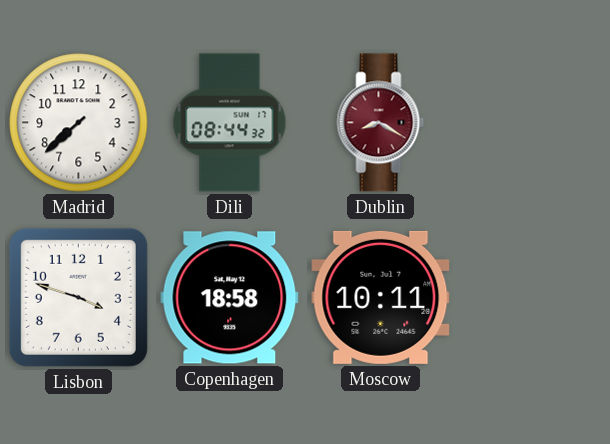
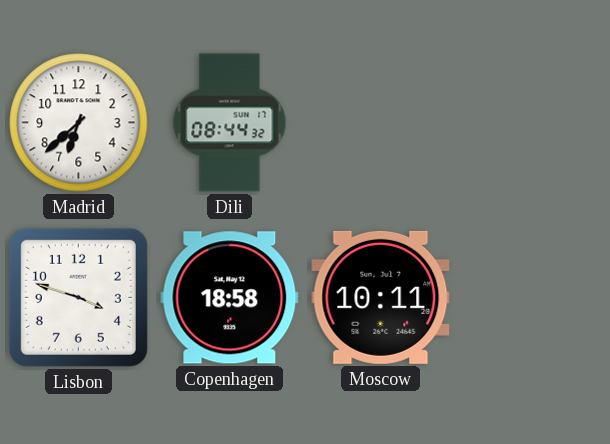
Madrid: 7:38 -> 6:38 (79, 123)
Dublin: 8:20 -> none (381, 123)
